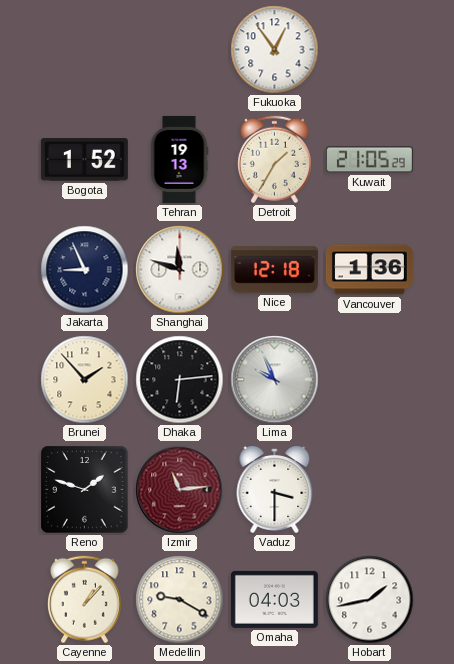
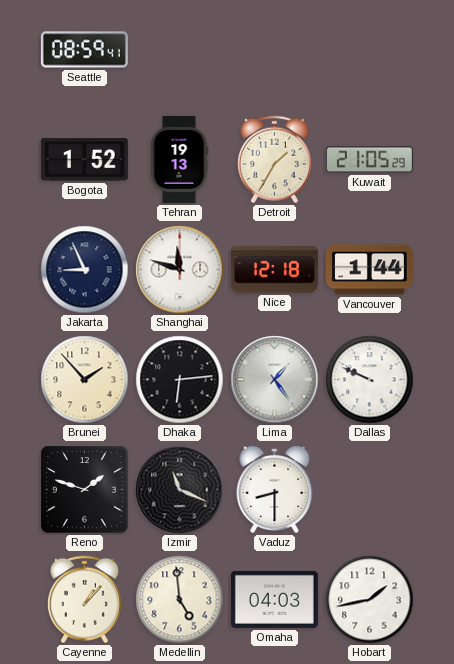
Seattle: none -> 08:59 (84, 50)
Fukuoka: 12:54 -> none (275, 50)
Vancouver: 1:36 -> 1:44 (369, 270)
Lima: 9:56 -> 1:24 (275, 380)
Dallas: none -> 9:49 (370, 380)
Izmir: 11:14 -> 11:19 (180, 490)
Izmir dial: burgundy -> black (180, 490)
Vaduz: 3:30 -> 8:30 (275, 490)
Medellin: 9:20 -> 4:59 (180, 600)
